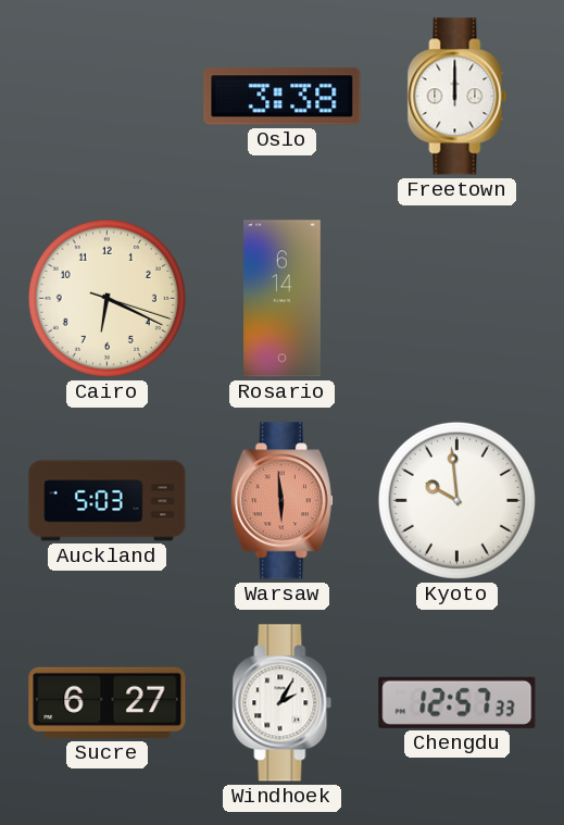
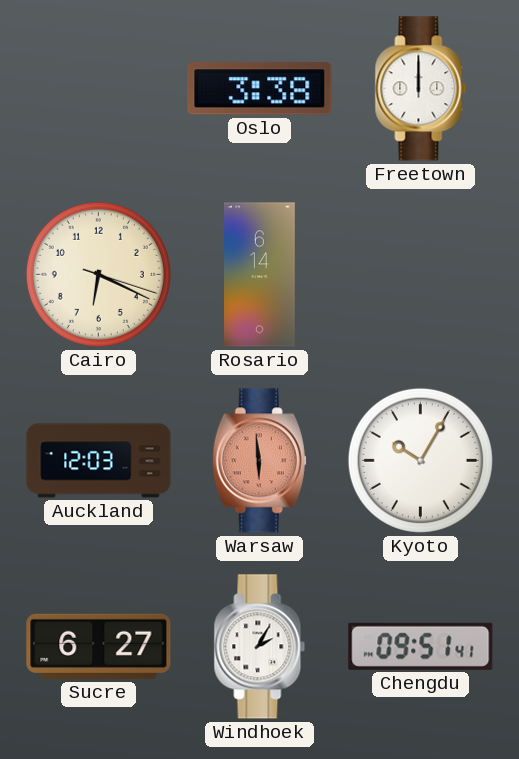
Auckland: 5:03 -> 12:03 (99, 461)
Kyoto: 9:59 -> 10:05 (420, 460)
Chengdu: 12:57 -> 09:51 (421, 646)
